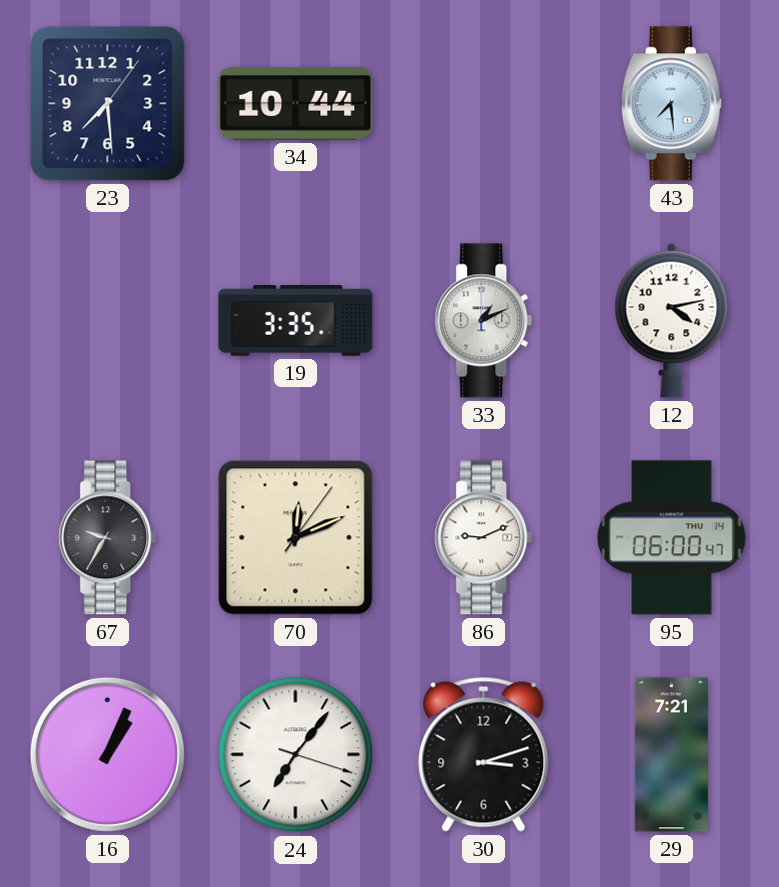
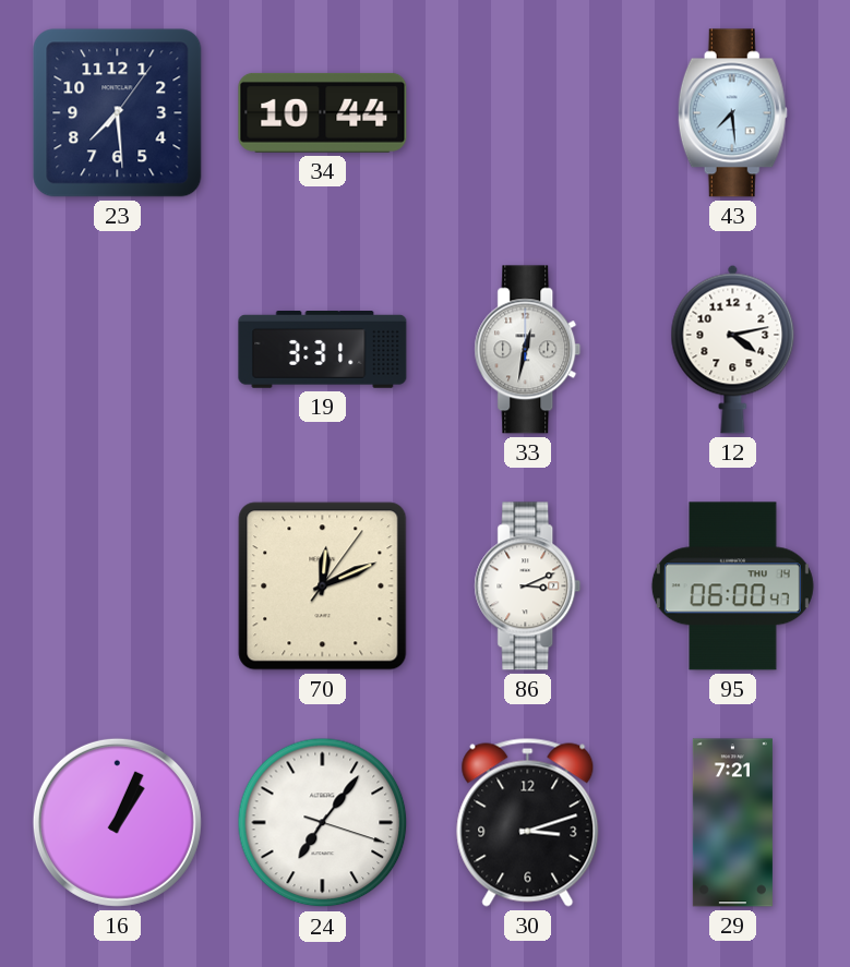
19: 3:35 -> 3:31 (323, 350)
33: 1:11 -> 12:32 (528, 350)
67: 9:35 -> none (108, 538)
86: 9:11 -> 3:11 (528, 587)
